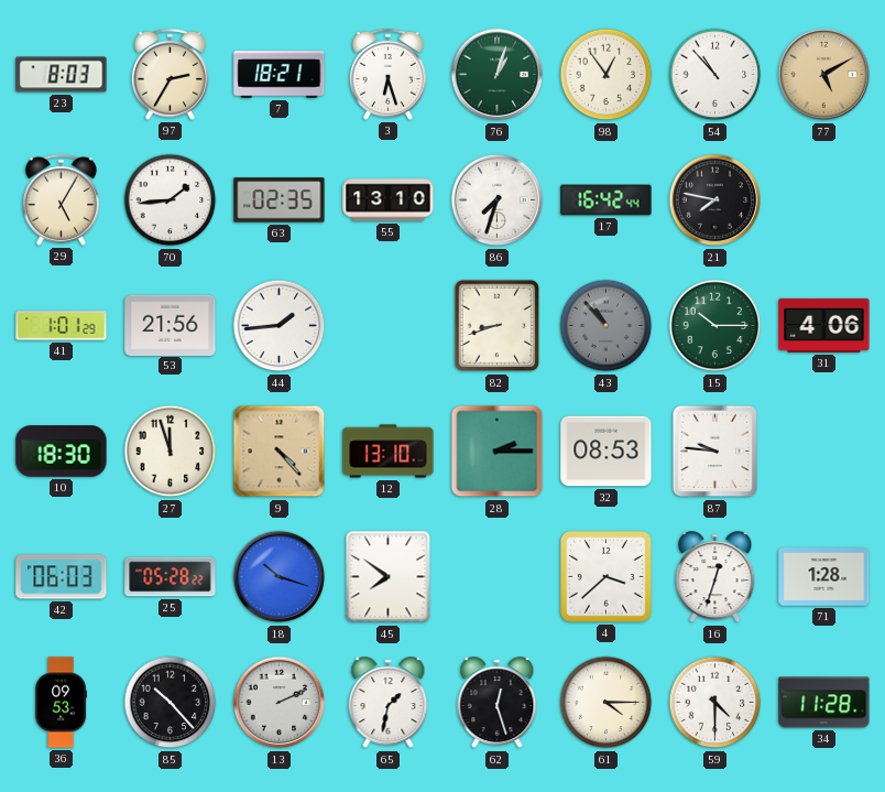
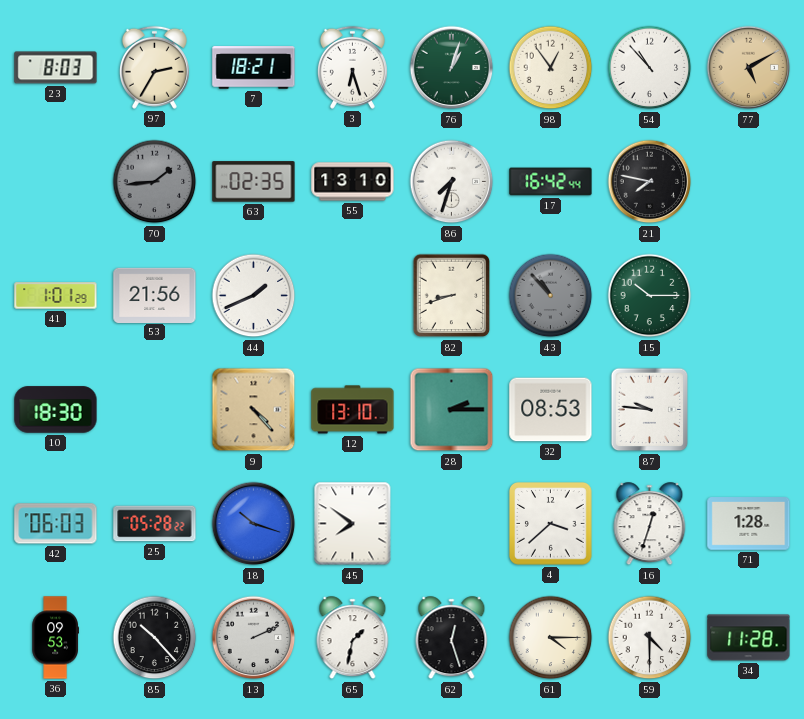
29: 5:05 -> none (61, 199)
70 dial: white -> grey (155, 182)
44: 1:44 -> 1:41 (254, 296)
31: 4:06 -> none (824, 325)
27: 11:57 -> none (171, 452)
